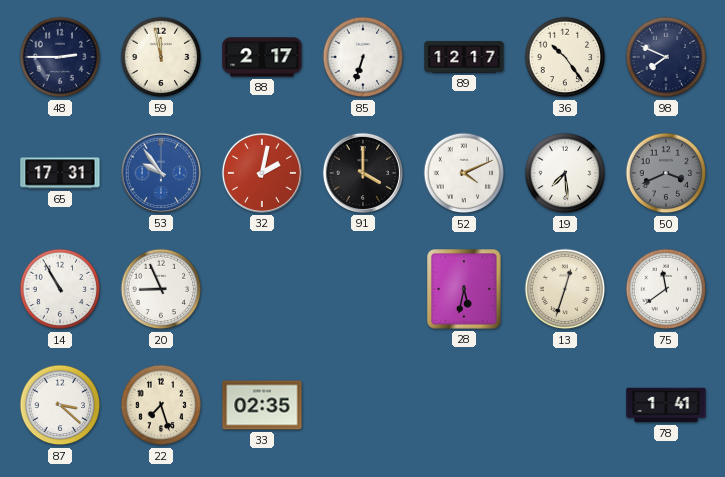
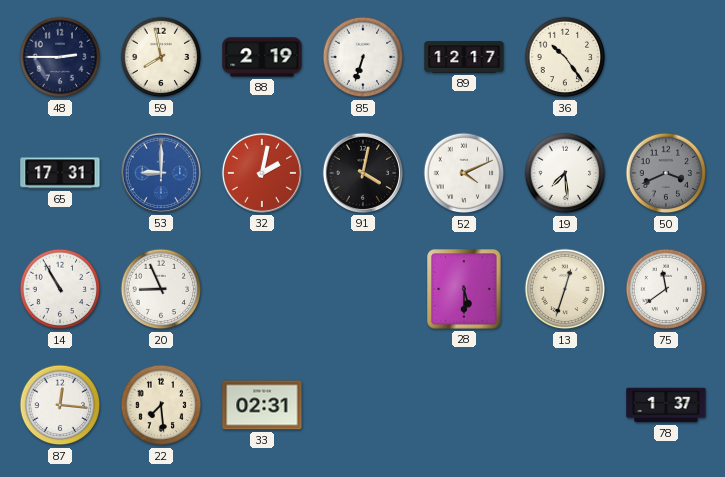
59: 11:58 -> 7:58 (161, 57)
88: 2:17 -> 2:19 (262, 57)
98: 7:49 -> none (666, 57)
53: 9:54 -> 9:00 (161, 173)
91: 4:00 -> 4:02 (363, 173)
28: 5:32 -> 5:30 (464, 289)
87: 3:22 -> 12:16 (60, 405)
22: 7:27 -> 7:29 (161, 405)
33: 02:35 -> 02:31 (262, 405)
78: 1:41 -> 1:37 (666, 405)
